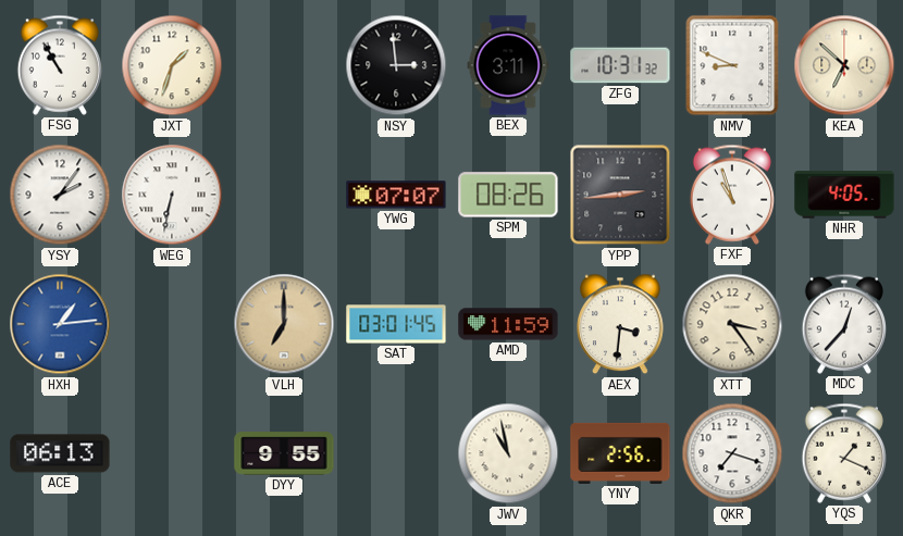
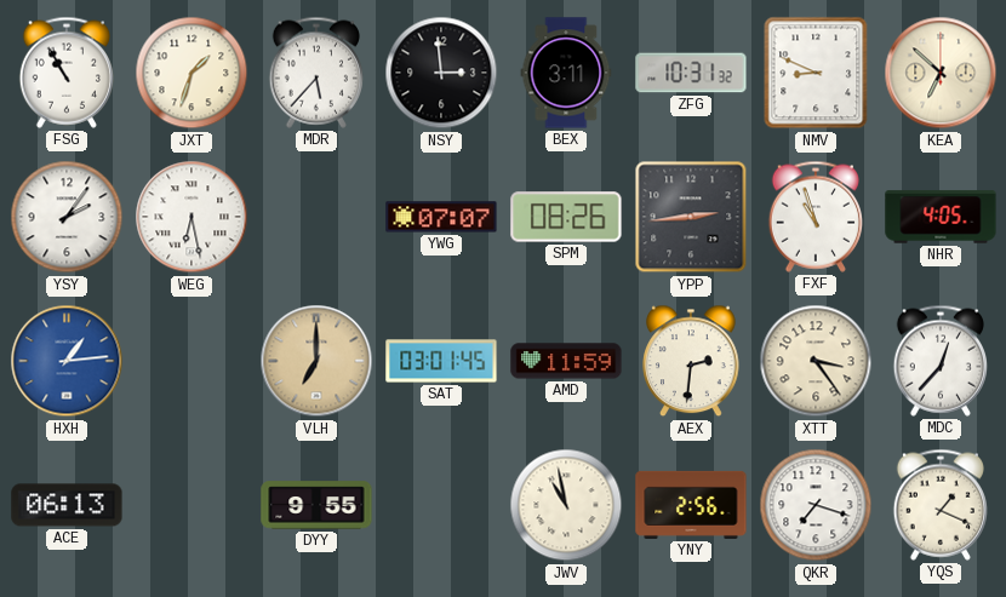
MDR: none -> 5:37 (315, 73)
WEG: 6:32 -> 6:28 (192, 217)
AEX: 3:31 -> 2:31 (691, 361)
